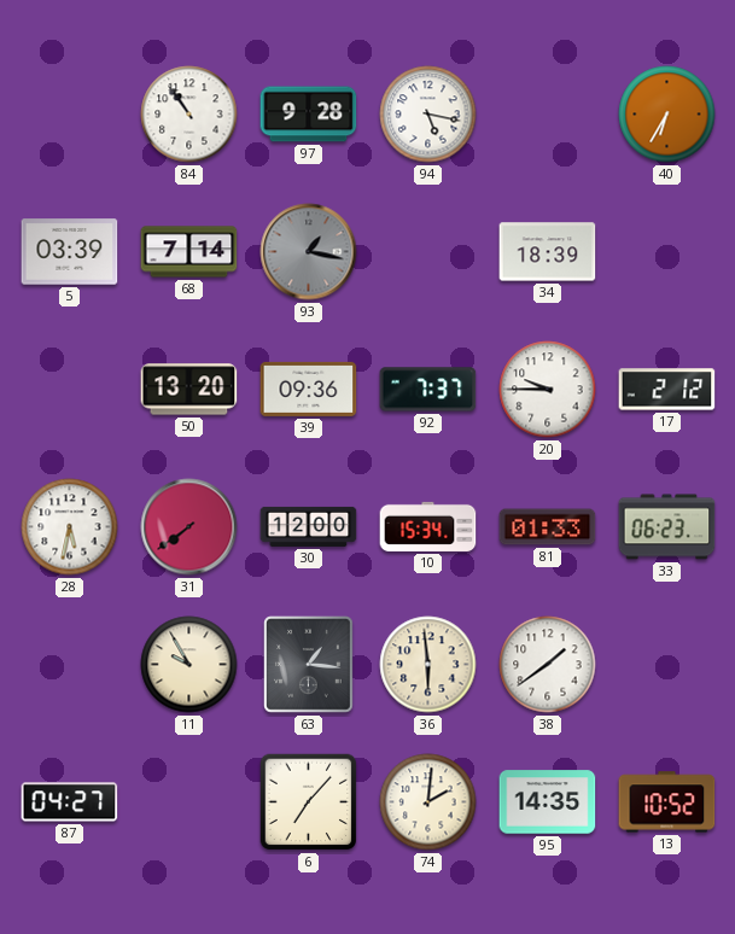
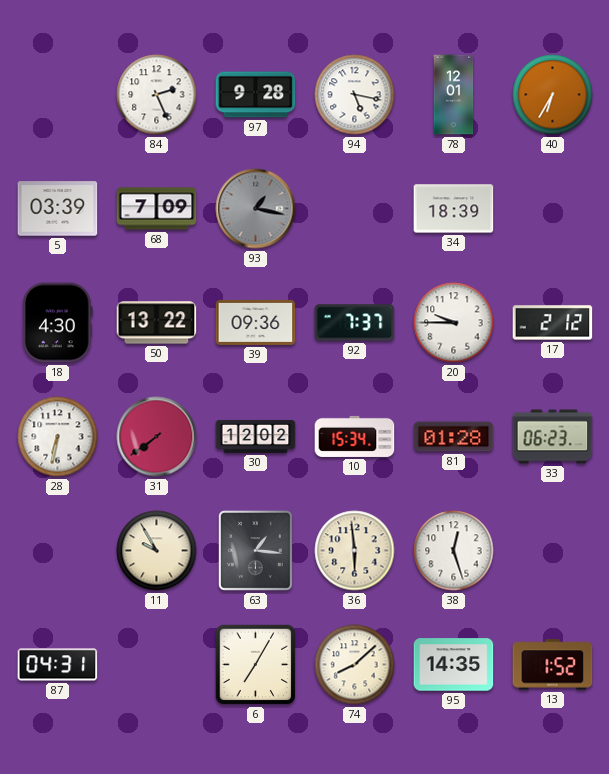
84: 10:54 -> 2:26 (157, 95)
78: none -> 12:01 (454, 95)
68: 7:14 -> 7:09 (157, 209)
18: none -> 4:30 (58, 323)
50: 13:20 -> 13:22 (157, 323)
28: 5:32 -> 6:32 (58, 437)
30: 12:00 -> 12:02 (256, 436)
81: 01:33 -> 01:28 (454, 437)
38: 1:39 -> 12:27 (454, 551)
87: 04:27 -> 04:31 (58, 665)
6: 7:07 -> 7:05 (256, 665)
74: 2:01 -> 8:08 (355, 665)
13: 10:52 -> 1:52 (553, 665)
